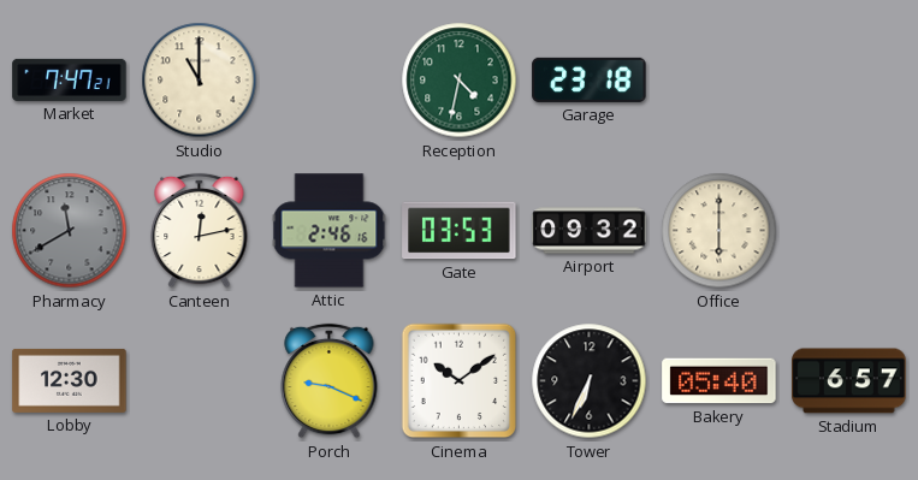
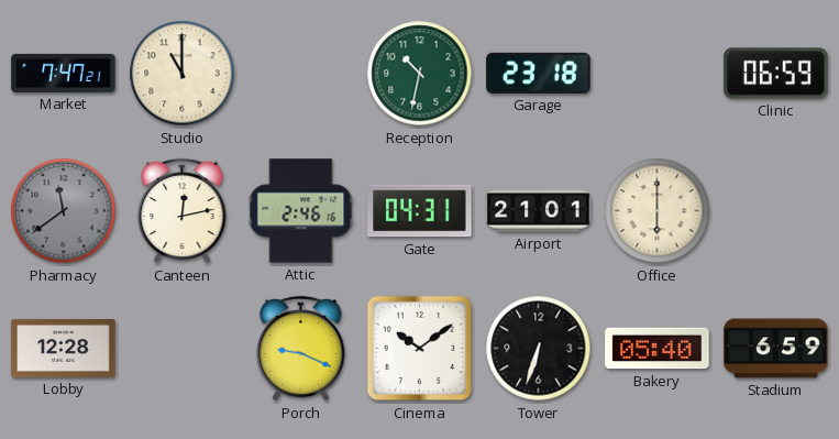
Reception: 4:32 -> 10:32 (420, 74)
Clinic: none -> 06:59 (776, 74)
Pharmacy: 11:40 -> 11:39 (64, 211)
Gate: 03:53 -> 04:31 (420, 211)
Airport: 09:32 -> 21:01 (539, 211)
Lobby: 12:30 -> 12:28 (64, 348)
Tower: 6:34 -> 6:33 (539, 349)
Stadium: 6:57 -> 6:59 (776, 349)
